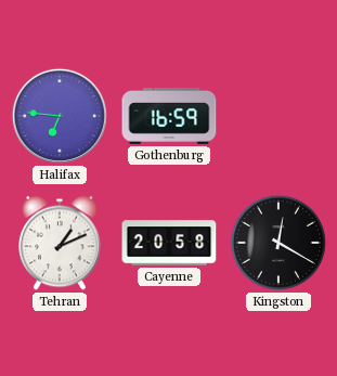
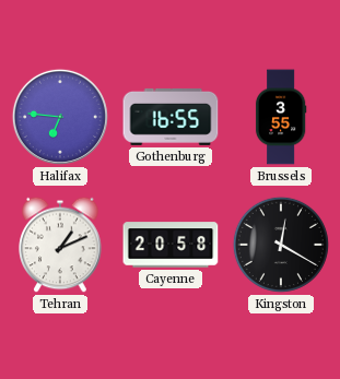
Gothenburg: 16:59 -> 16:55 (171, 117)
Brussels: none -> 3:55 (281, 117)
